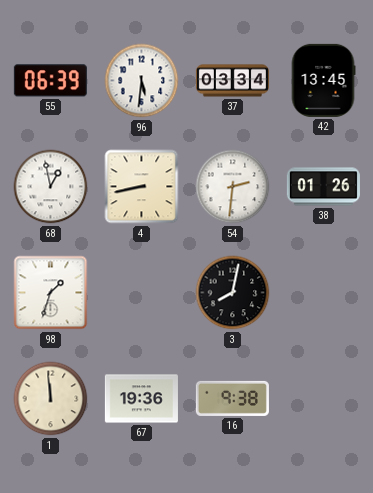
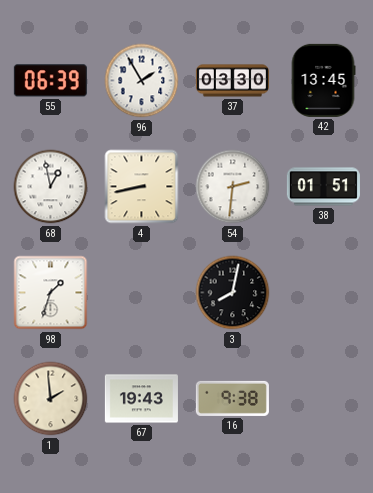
96: 5:31 -> 1:55 (142, 81)
37: 03:34 -> 03:30 (232, 81)
38: 01:26 -> 01:51 (323, 187)
1: 11:59 -> 1:59 (51, 399)
67: 19:36 -> 19:43 (141, 399)
